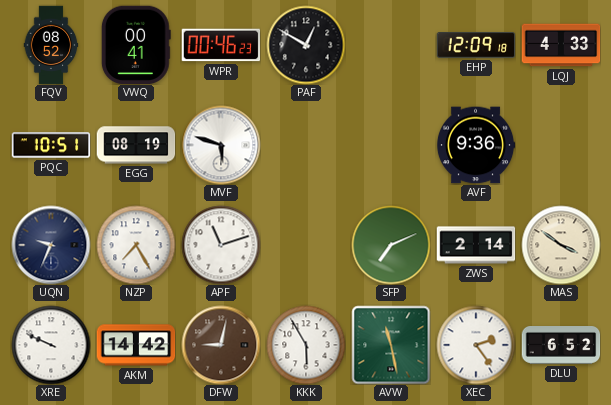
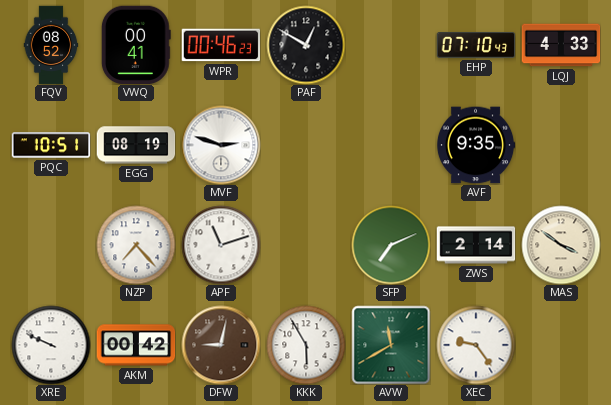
EHP: 12:09 -> 07:10 (476, 46)
MVF: 5:48 -> 2:48 (221, 145)
AVF: 9:36 -> 9:35 (476, 145)
UQN: 9:34 -> none (51, 245)
NZP: 7:25 -> 7:23 (136, 245)
AKM: 14:42 -> 00:42 (136, 345)
AVW: 11:28 -> 11:40 (391, 345)
XEC: 2:24 -> 9:24 (476, 345)
DLU: 6:52 -> none (561, 346)
